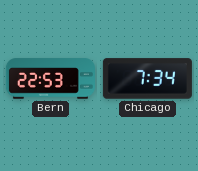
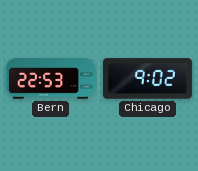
Chicago: 7:34 -> 9:02 (147, 79)
